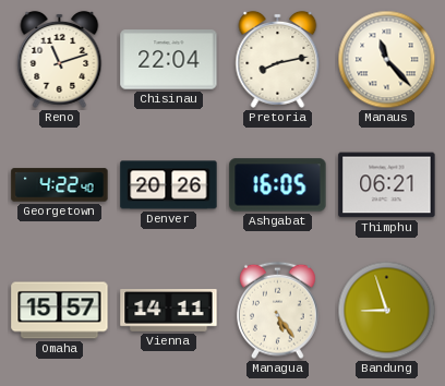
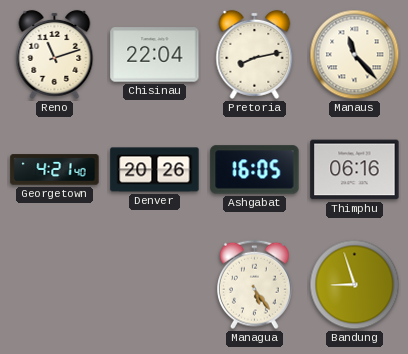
Georgetown: 4:22 -> 4:21 (55, 170)
Thimphu: 06:21 -> 06:16 (355, 170)
Omaha: 15:57 -> none (60, 311)
Vienna: 14:11 -> none (169, 311)
